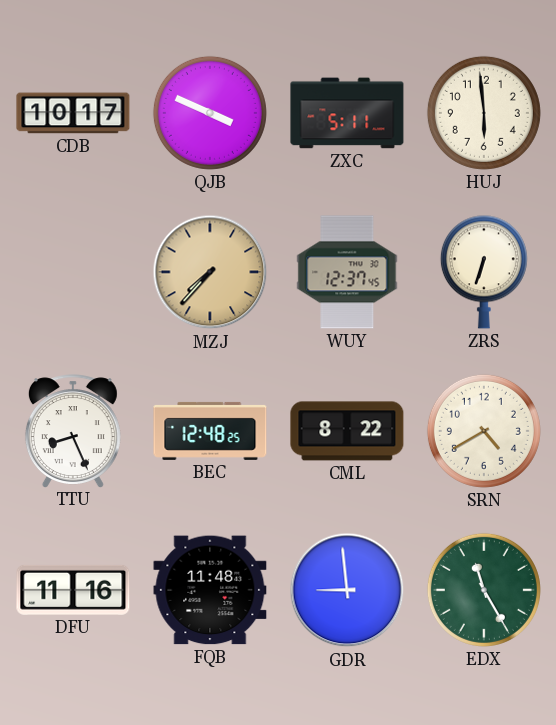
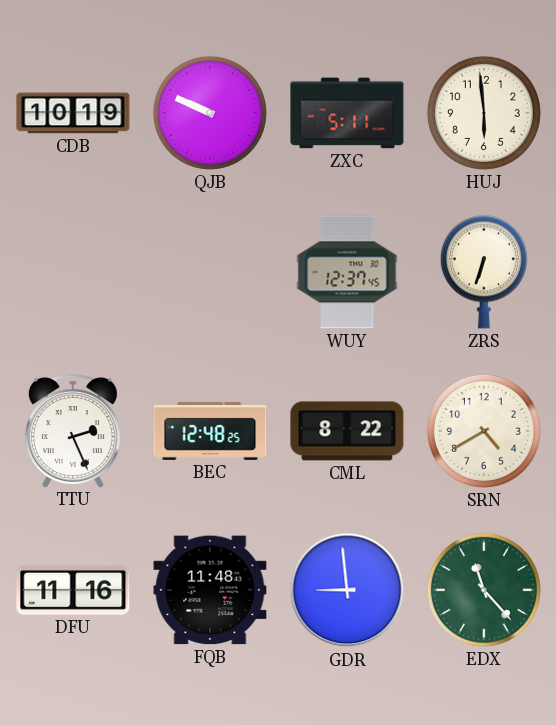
CDB: 10:17 -> 10:19 (73, 113)
QJB: 3:49 -> 9:49 (210, 113)
MZJ: 7:37 -> none (210, 272)
TTU: 8:26 -> 2:26 (73, 431)
EDX: 11:25 -> 11:23 (484, 590)
